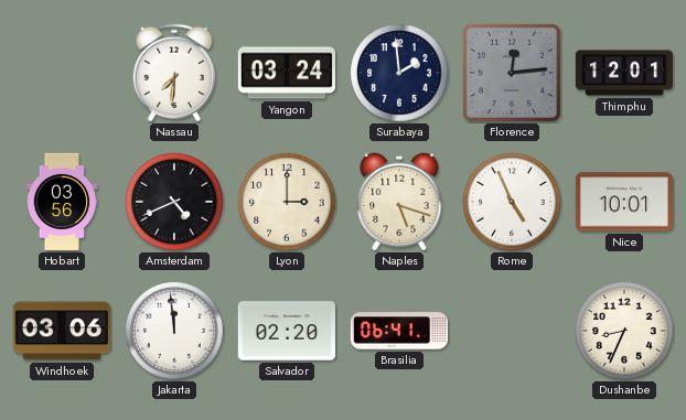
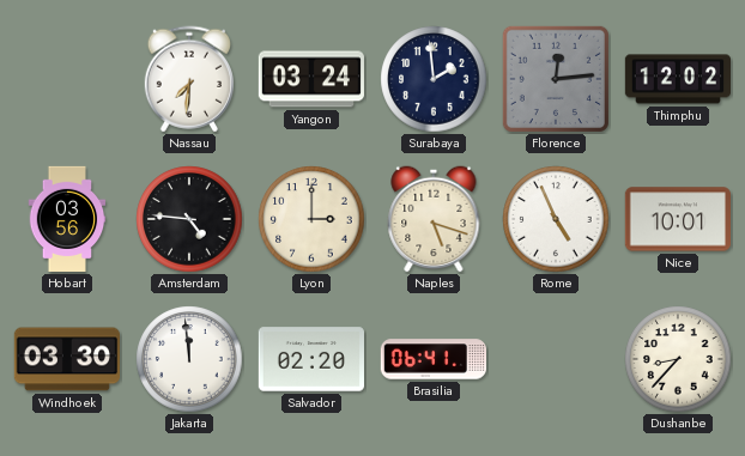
Thimphu: 12:01 -> 12:02 (677, 79)
Amsterdam: 4:41 -> 4:46 (189, 219)
Windhoek: 03:06 -> 03:30 (66, 359)
Dushanbe: 8:34 -> 8:37 (678, 359)
